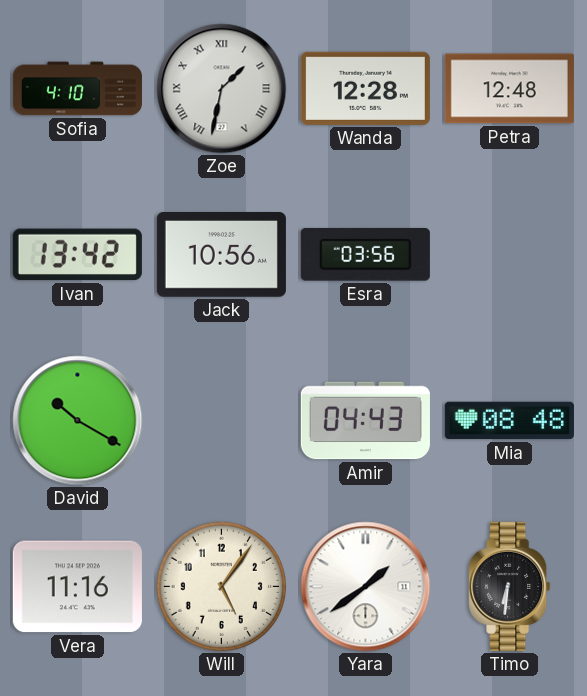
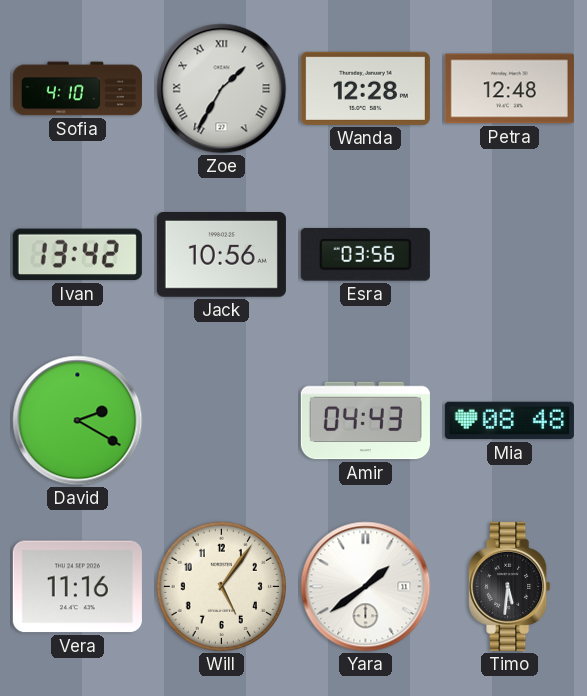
Zoe: 1:32 -> 1:35 (222, 89)
David: 10:20 -> 2:20 (78, 421)
Timo: 6:31 -> 5:31 (510, 586)
